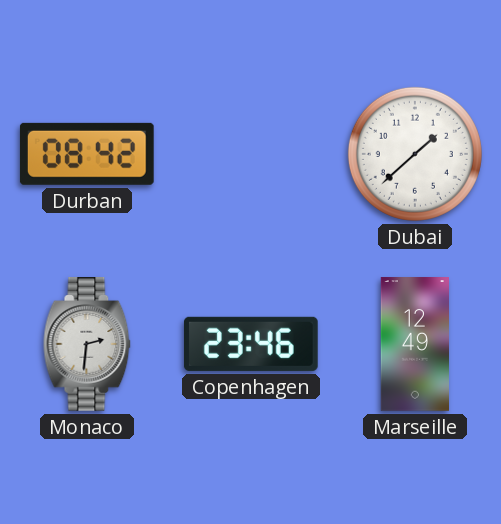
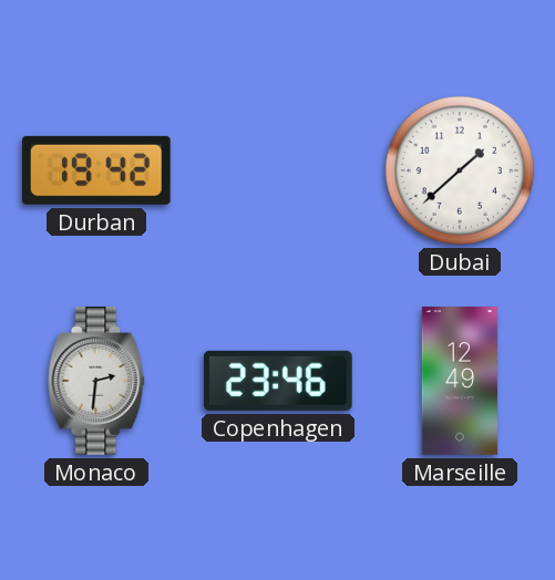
Durban: 08:42 -> 19:42 (96, 170)
